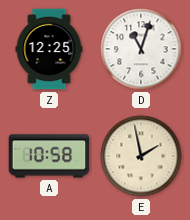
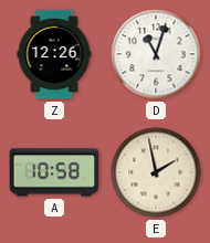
Z: 12:25 -> 12:26 (54, 54)
